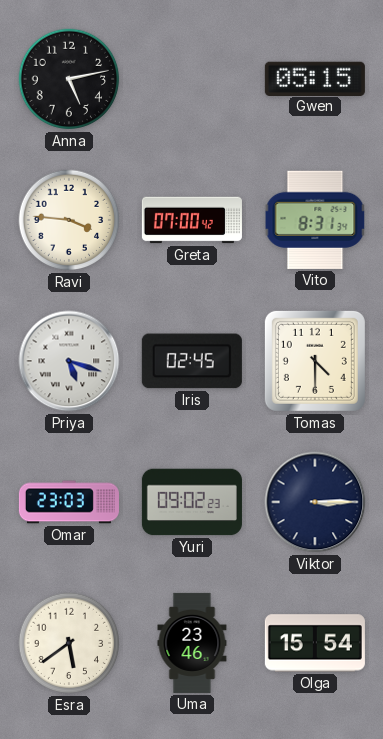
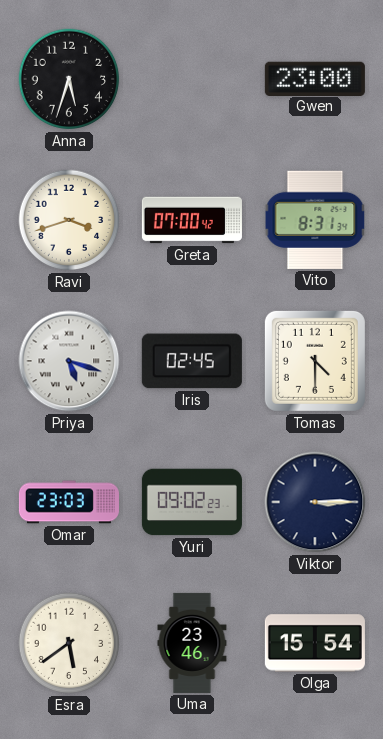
Anna: 5:13 -> 5:33 (69, 79)
Gwen: 05:15 -> 23:00 (315, 78)
Ravi: 3:46 -> 3:42 (69, 220)
